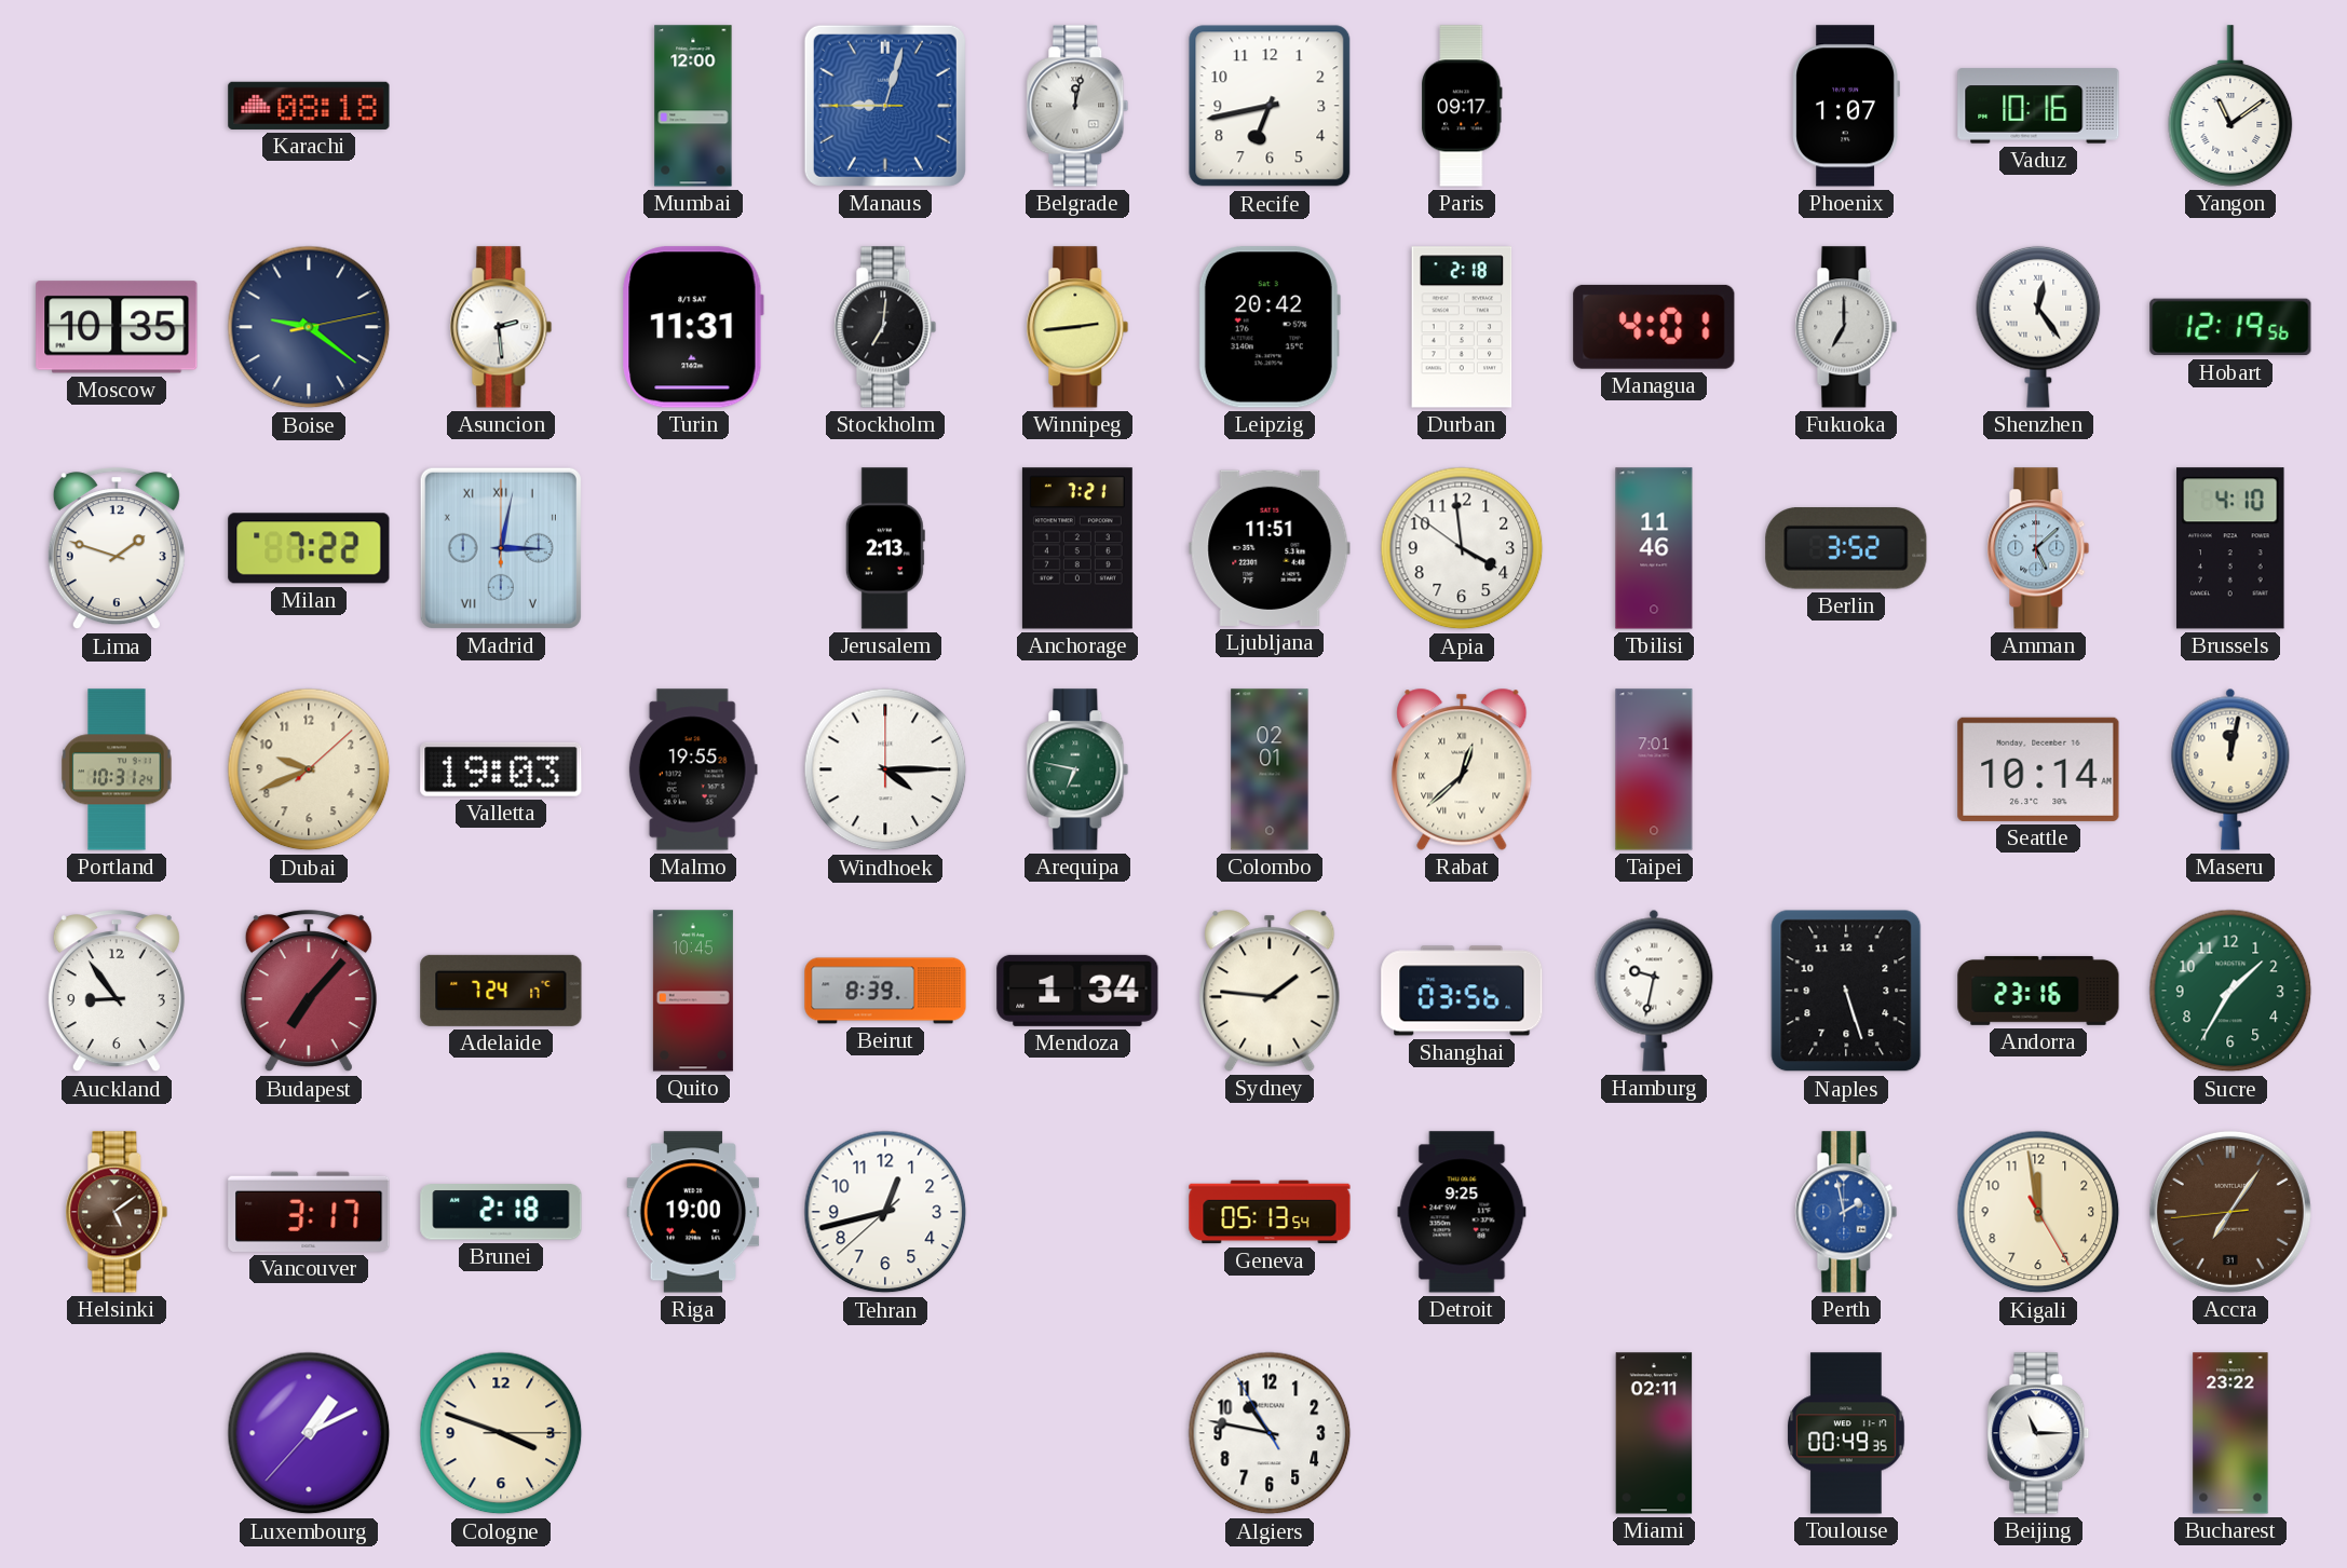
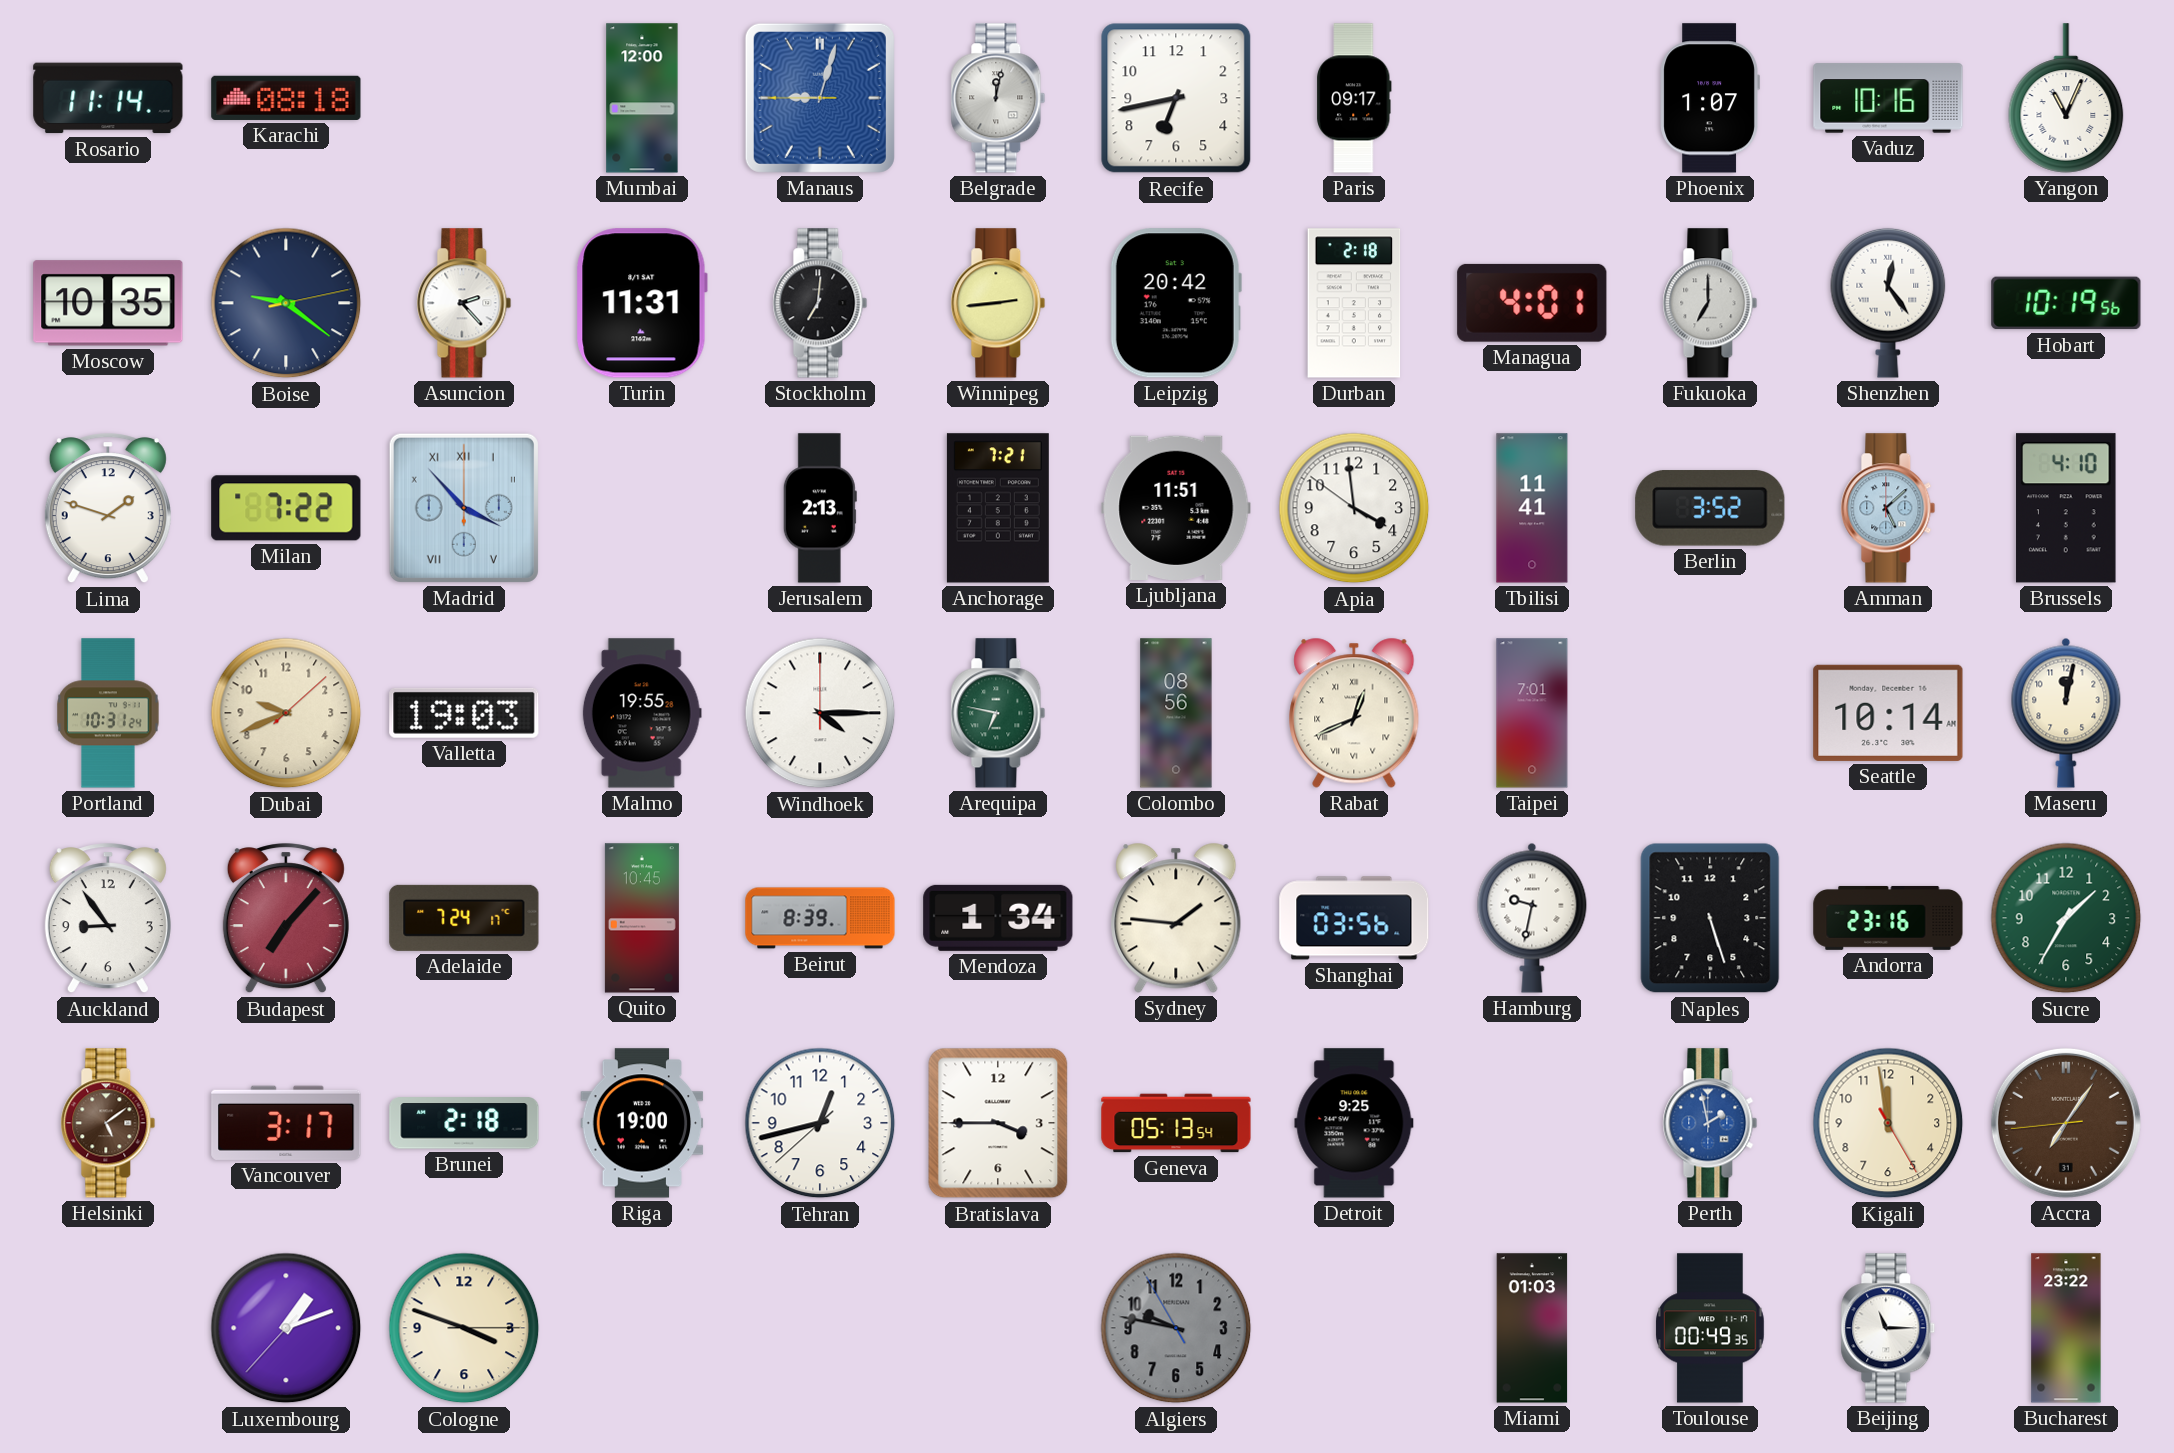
Rosario: none -> 11:14 (108, 98)
Yangon: 11:09 -> 11:04 (2066, 98)
Asuncion: 2:29 -> 2:23 (464, 303)
Hobart: 12:19 -> 10:19 (2066, 303)
Madrid: 3:02 -> 3:53 (464, 508)
Tbilisi: 11:46 -> 11:41 (1532, 508)
Colombo: 02:01 -> 08:56 (1176, 713)
Rabat: 12:38 -> 12:41 (1354, 713)
Bratislava: none -> 3:45 (998, 1123)
Luxembourg: 1:10 -> 1:11 (286, 1328)
Algiers: 10:46 -> 9:46 (1176, 1328)
Algiers dial: white -> grey (1176, 1328)
Miami: 02:11 -> 01:03 (1532, 1328)
